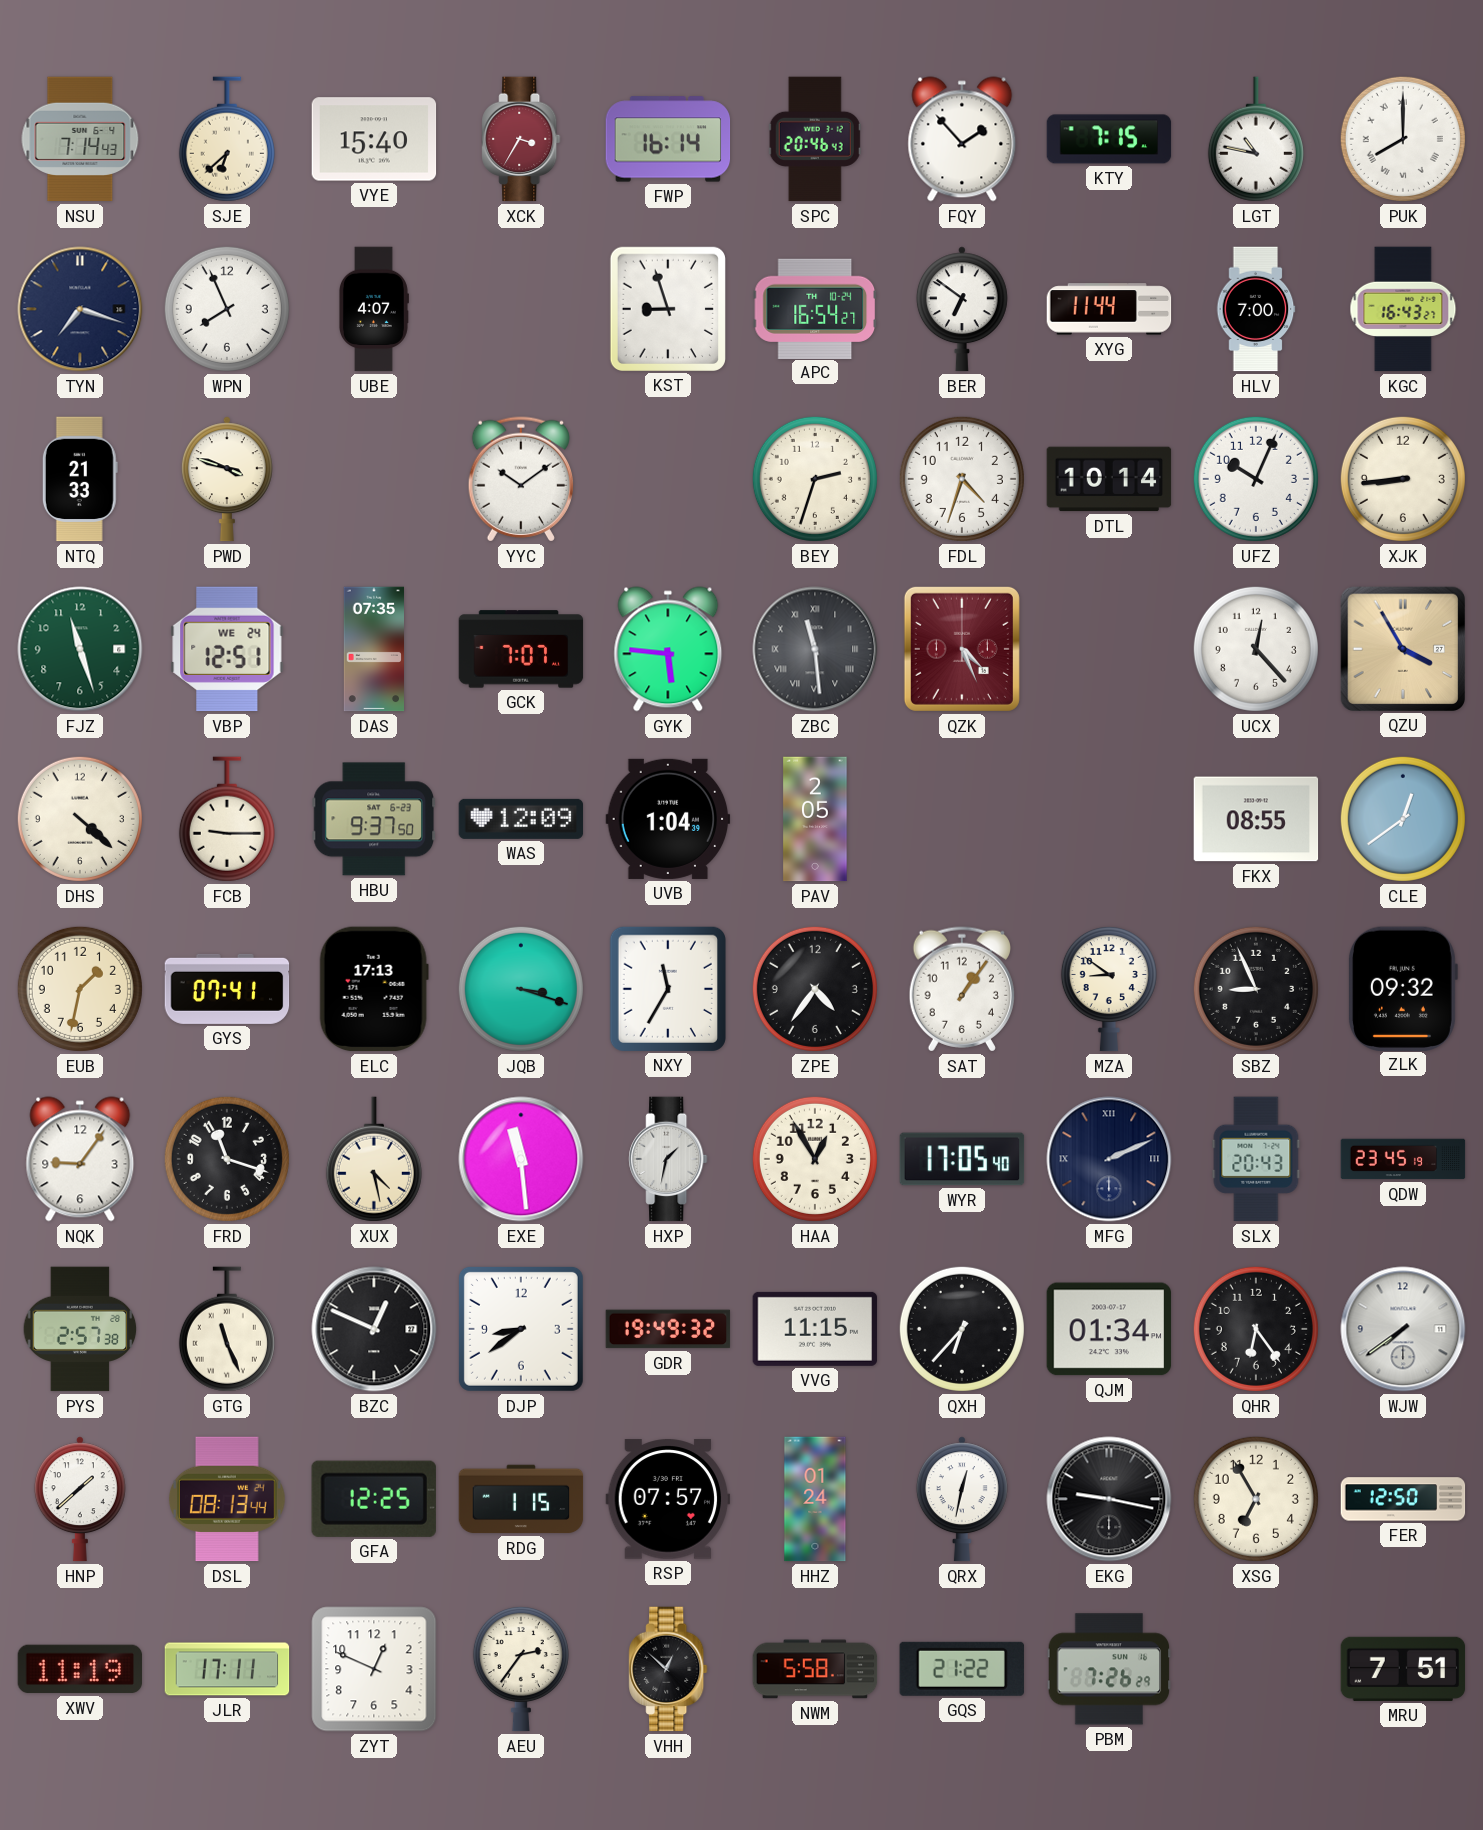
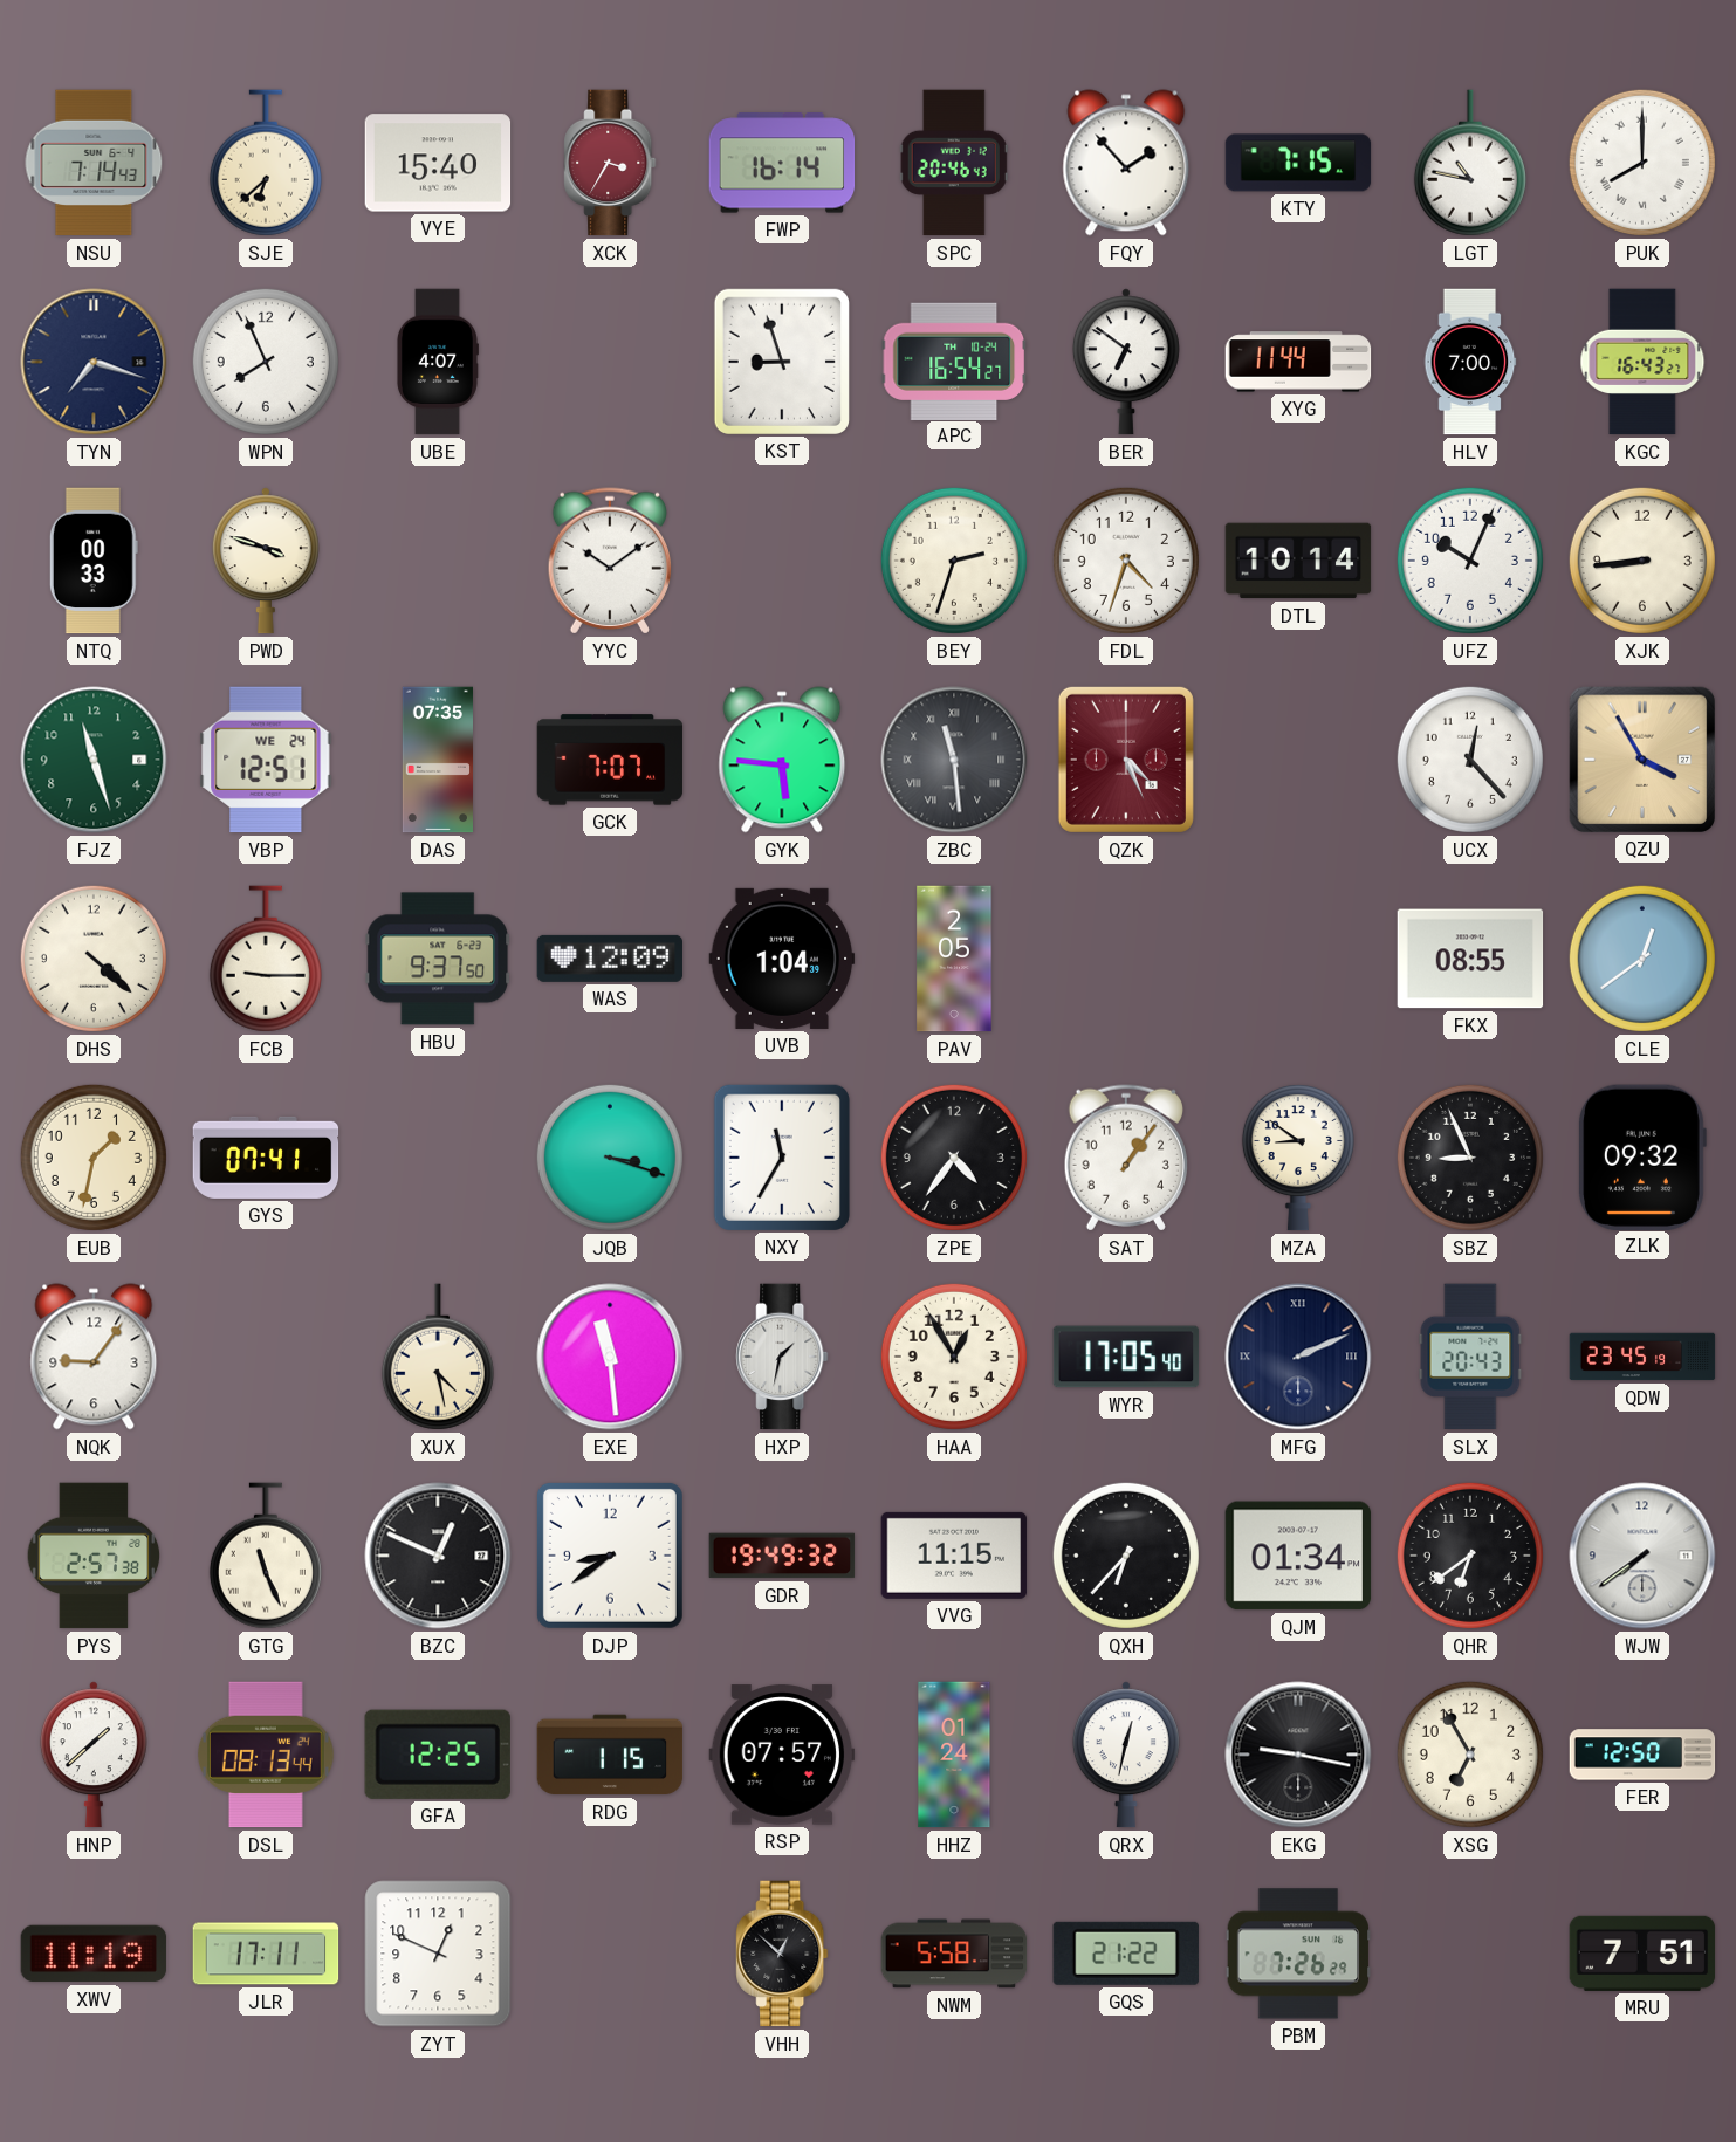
NTQ: 21:33 -> 00:33 (94, 561)
ELC: 17:13 -> none (374, 989)
FRD: 11:18 -> none (227, 1159)
QHR: 6:24 -> 6:39 (1470, 1556)
AEU: 2:36 -> none (521, 1669)
